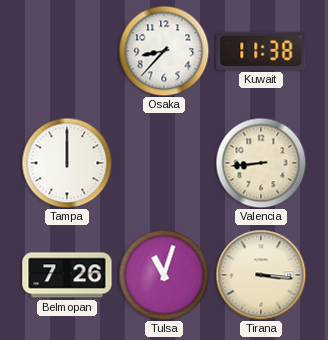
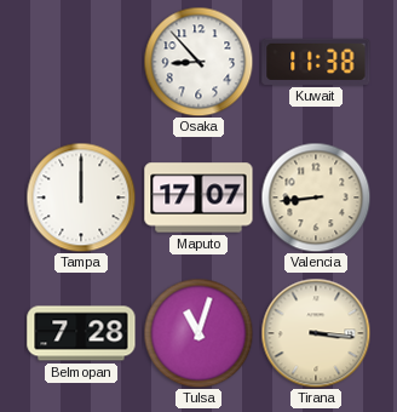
Osaka: 8:37 -> 8:53 (198, 62)
Maputo: none -> 17:07 (198, 198)
Belmopan: 7:26 -> 7:28 (81, 333)
